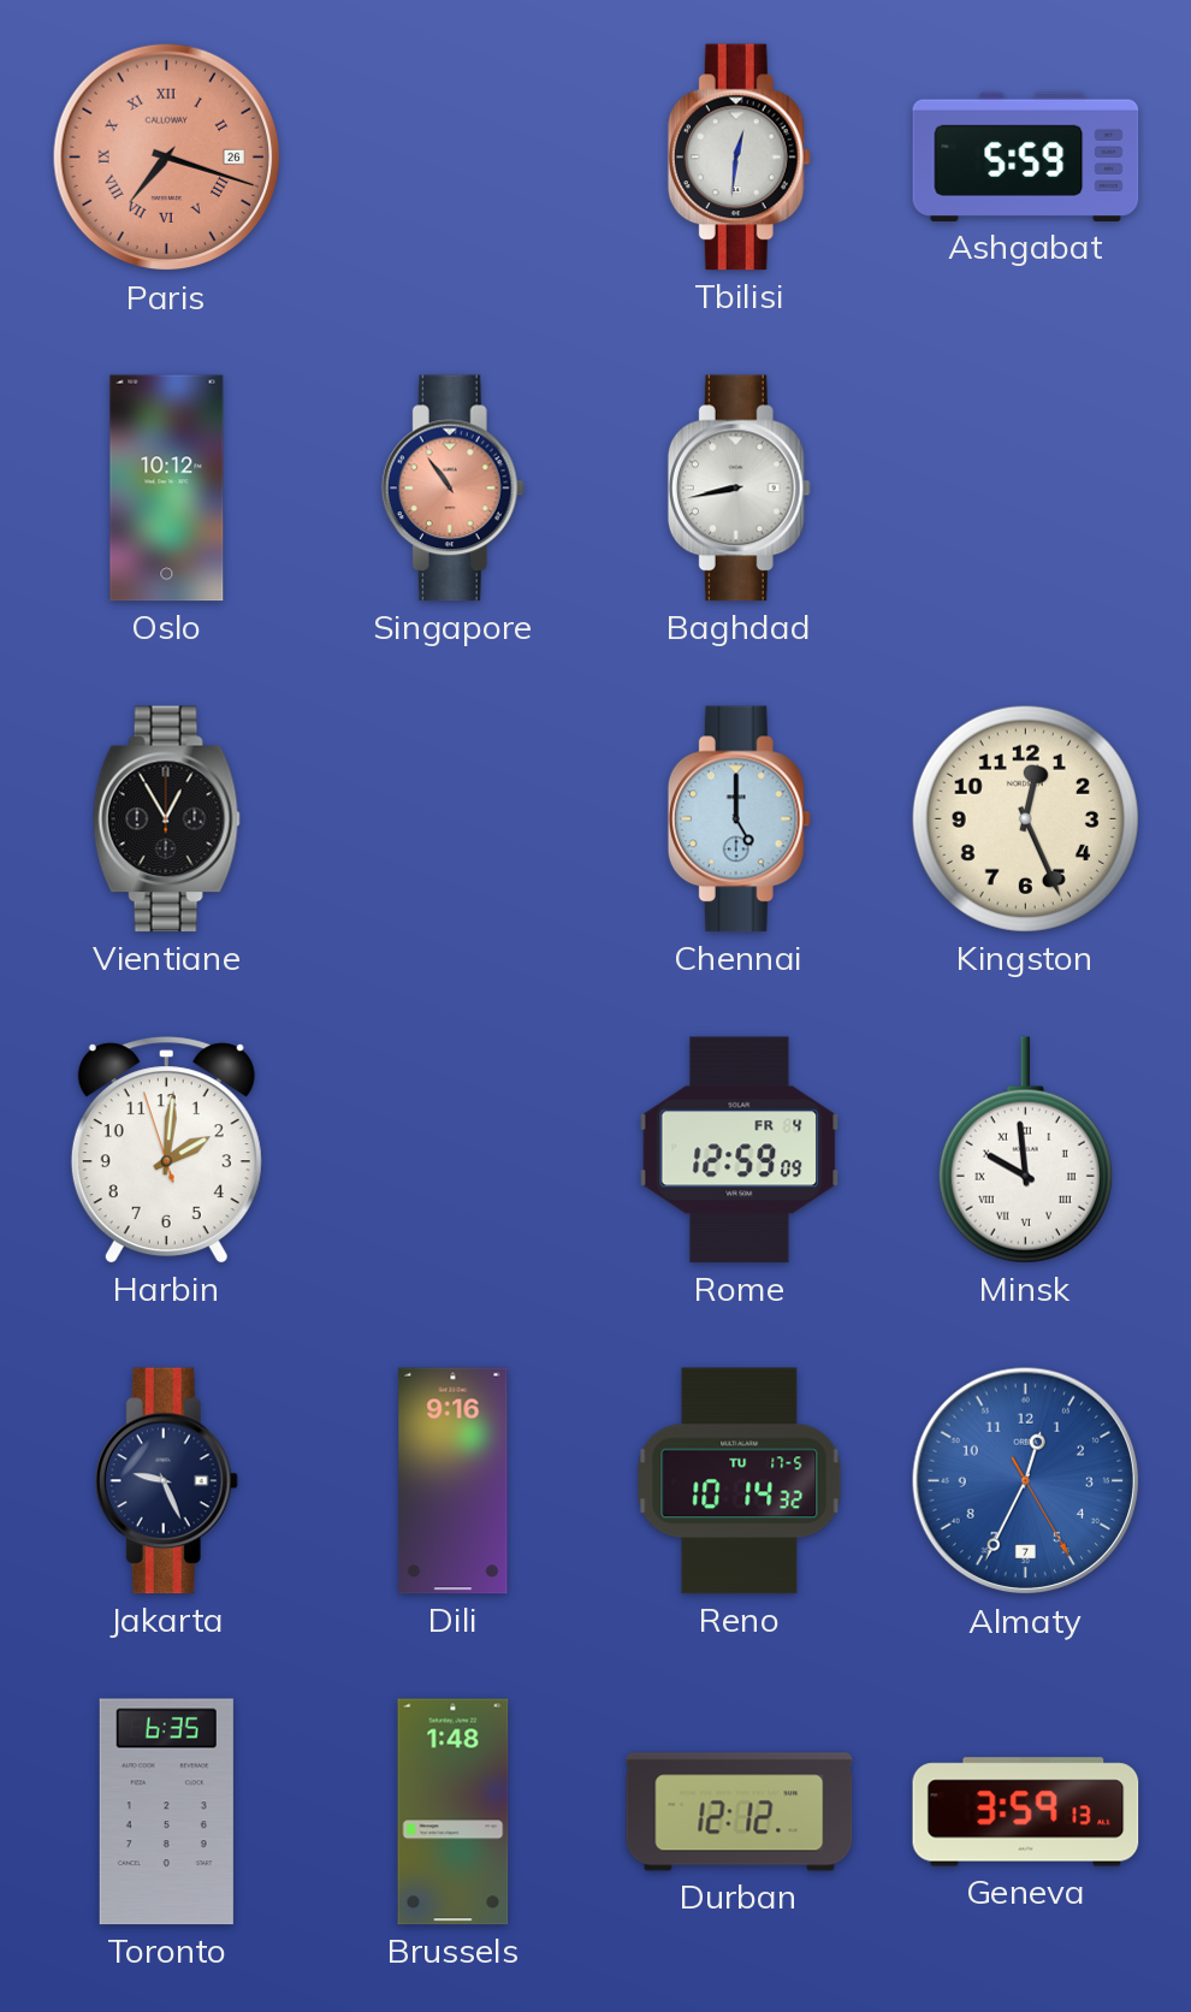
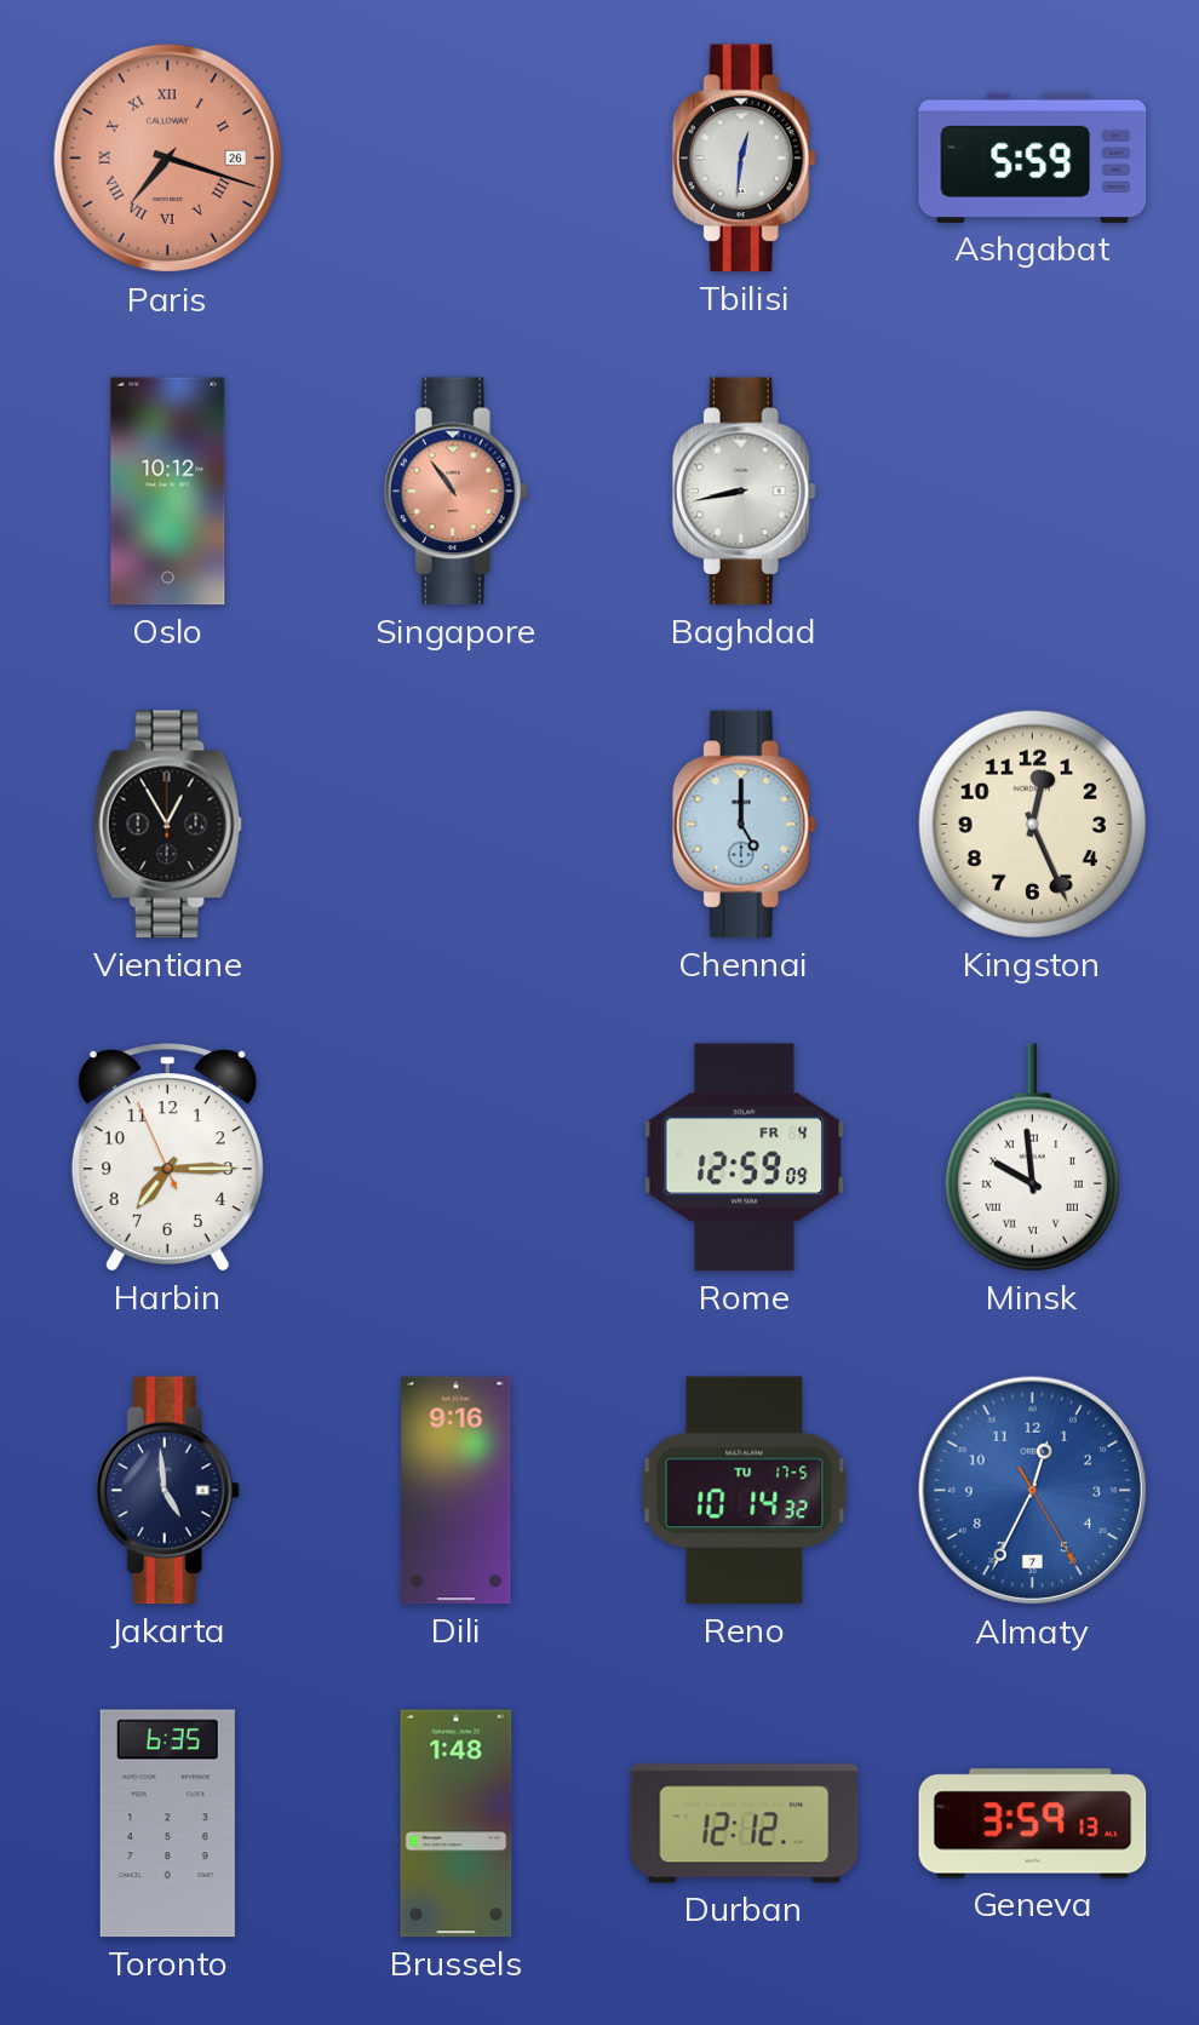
Harbin: 2:00 -> 7:14 (167, 1158)
Jakarta: 9:26 -> 4:59 (167, 1491)
